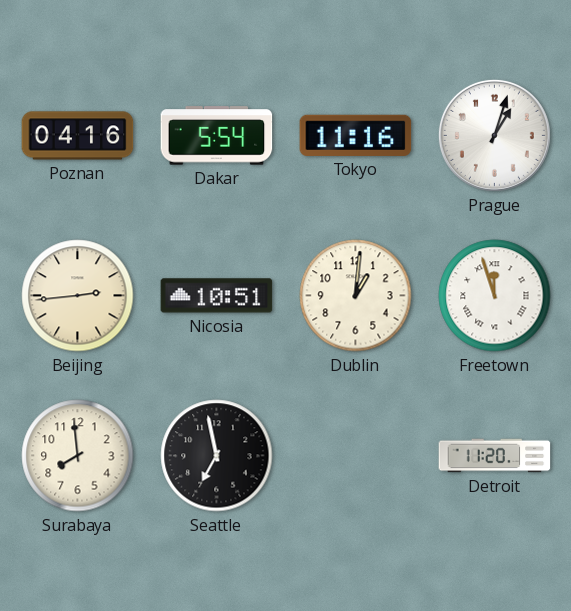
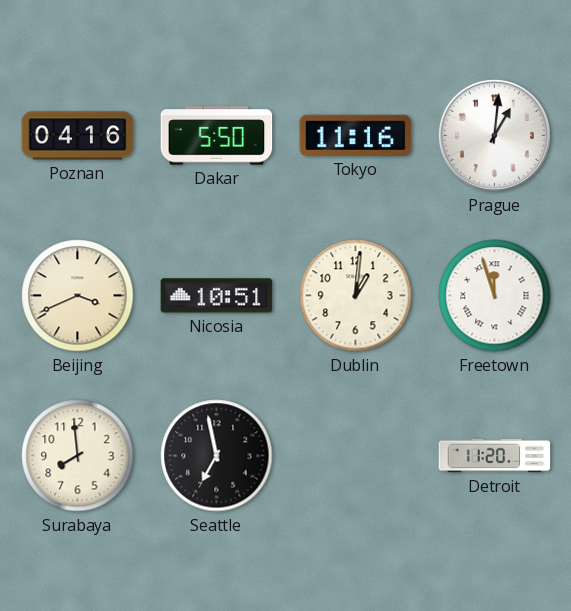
Dakar: 5:54 -> 5:50 (217, 136)
Prague: 1:03 -> 1:01 (494, 135)
Beijing: 2:44 -> 3:41 (78, 296)
